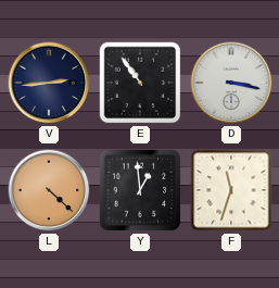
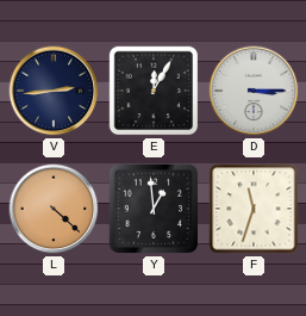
E: 10:54 -> 12:05 (154, 91)
D: 3:17 -> 3:15 (254, 91)
